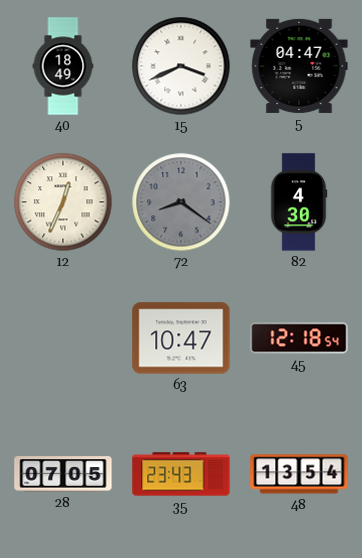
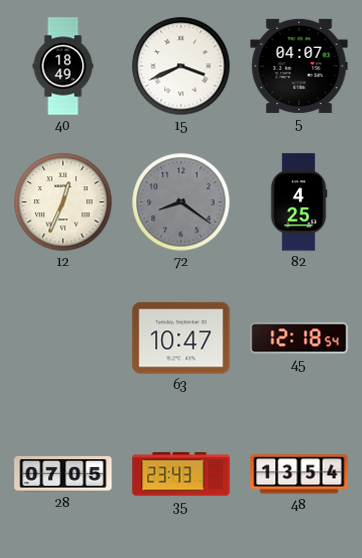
5: 04:47 -> 04:07 (299, 66)
82: 4:30 -> 4:25 (299, 202)
